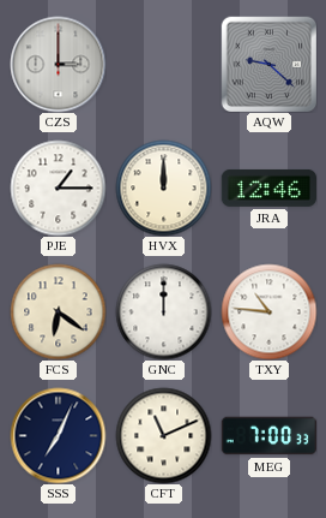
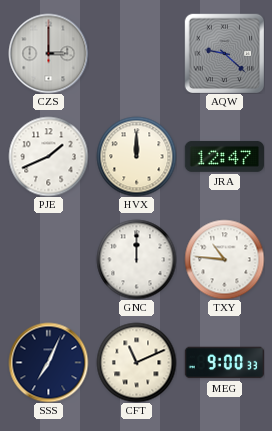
PJE: 1:15 -> 1:41 (48, 156)
JRA: 12:46 -> 12:47 (224, 156)
FCS: 6:21 -> none (58, 311)
MEG: 7:00 -> 9:00 (224, 363)
